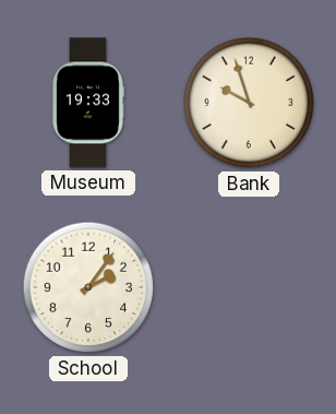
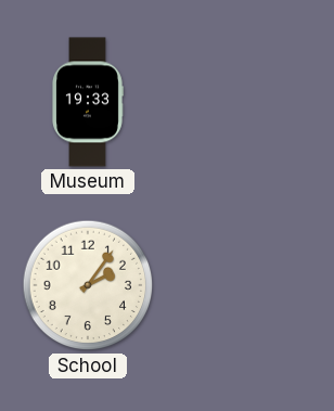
Bank: 9:57 -> none (249, 103)
